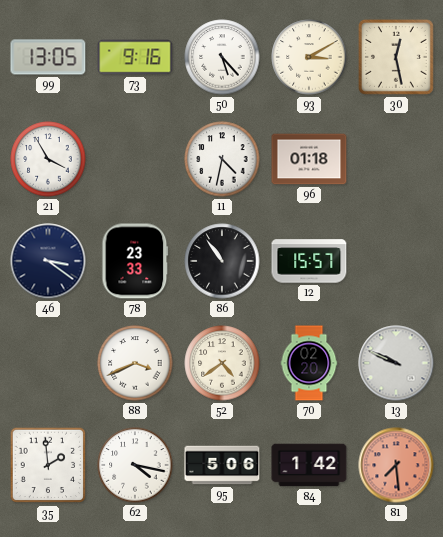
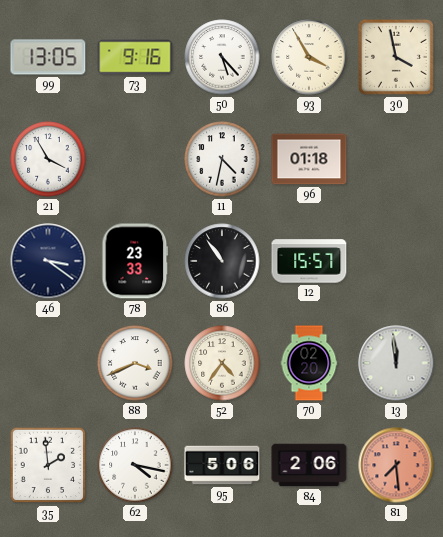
93: 3:10 -> 3:55 (309, 57)
30: 12:28 -> 3:58 (396, 57)
52: 4:39 -> 4:36 (222, 363)
13: 9:49 -> 11:59 (396, 363)
84: 1:42 -> 2:06 (309, 465)
